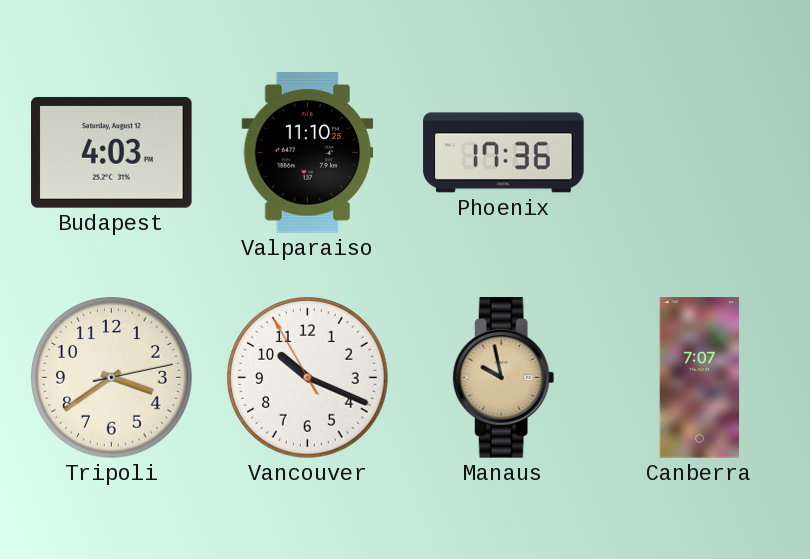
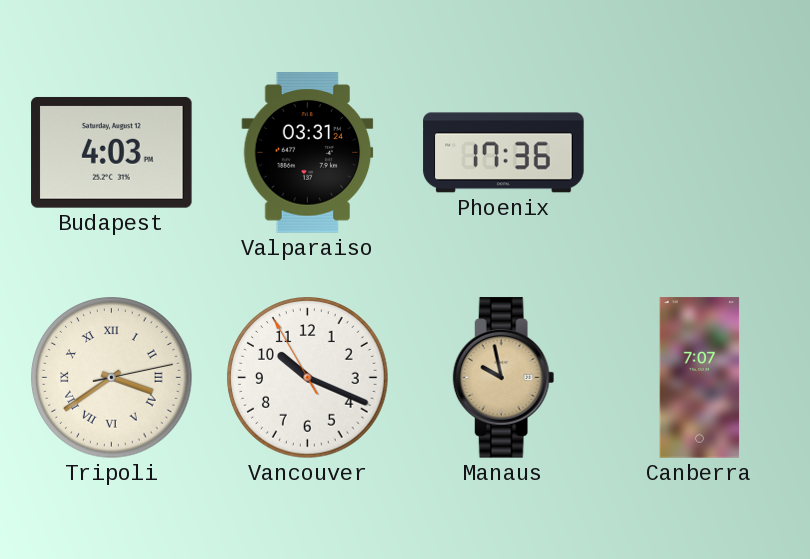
Valparaiso: 11:10 -> 03:31 (308, 153)
Tripoli numerals: Arabic -> Roman (112, 378)
